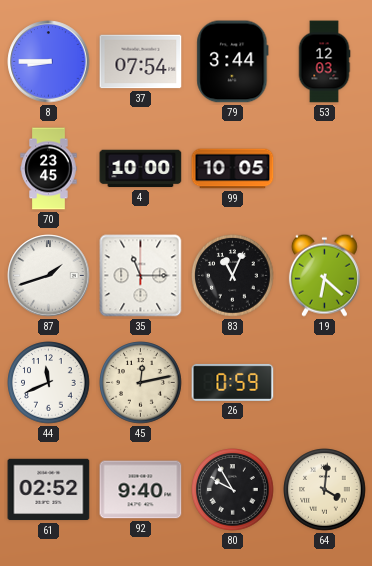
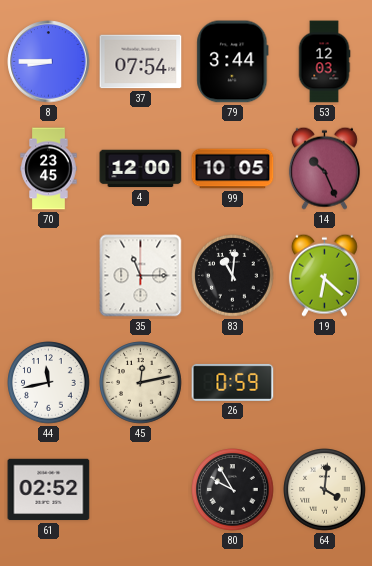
4: 10:00 -> 12:00 (141, 169)
14: none -> 10:26 (324, 168)
87: 1:42 -> none (49, 276)
83: 11:04 -> 11:01 (233, 276)
44: 11:41 -> 11:43 (49, 383)
92: 9:40 -> none (141, 490)
